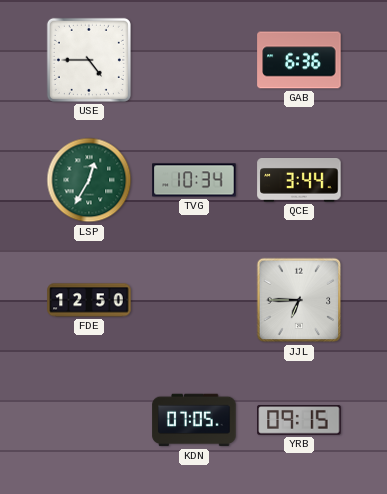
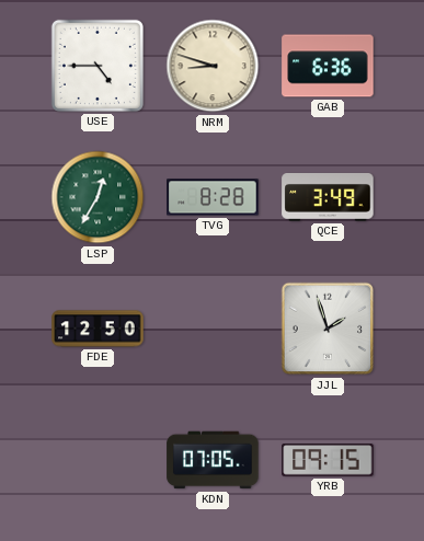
NRM: none -> 8:48 (213, 66)
TVG: 10:34 -> 8:28 (213, 197)
QCE: 3:44 -> 3:49 (328, 198)
JJL: 6:45 -> 1:57 (328, 329)
